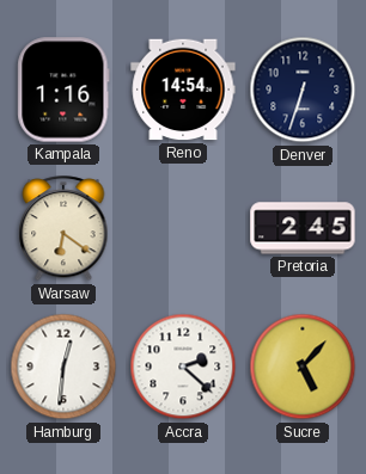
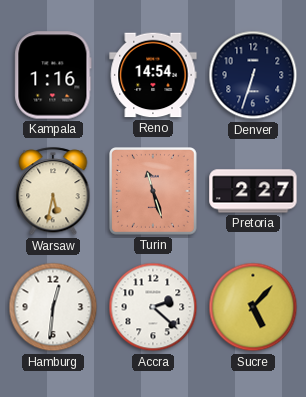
Warsaw: 6:21 -> 5:32 (53, 192)
Turin: none -> 11:27 (154, 192)
Pretoria: 2:45 -> 2:27 (253, 191)
